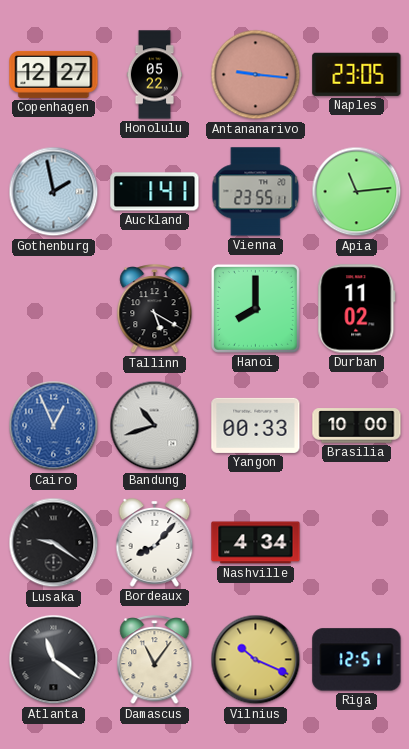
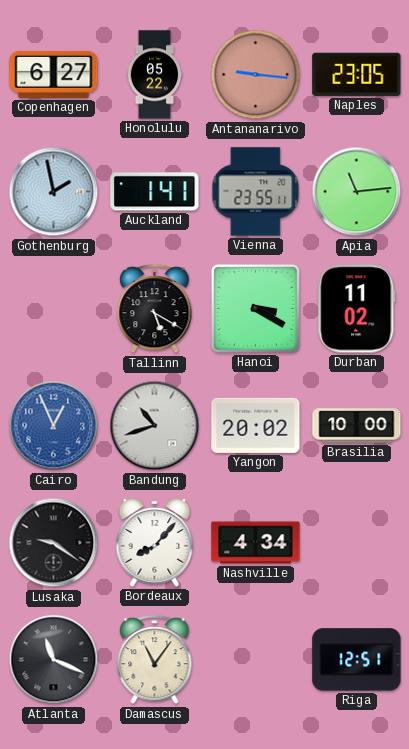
Copenhagen: 12:27 -> 6:27 (54, 74)
Hanoi: 8:00 -> 3:20 (255, 308)
Yangon: 00:33 -> 20:02 (256, 425)
Atlanta: 11:21 -> 11:19 (54, 660)
Vilnius: 10:19 -> none (256, 660)
